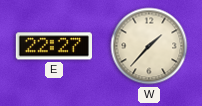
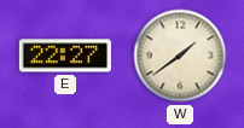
W: 1:37 -> 1:39 (180, 56)
